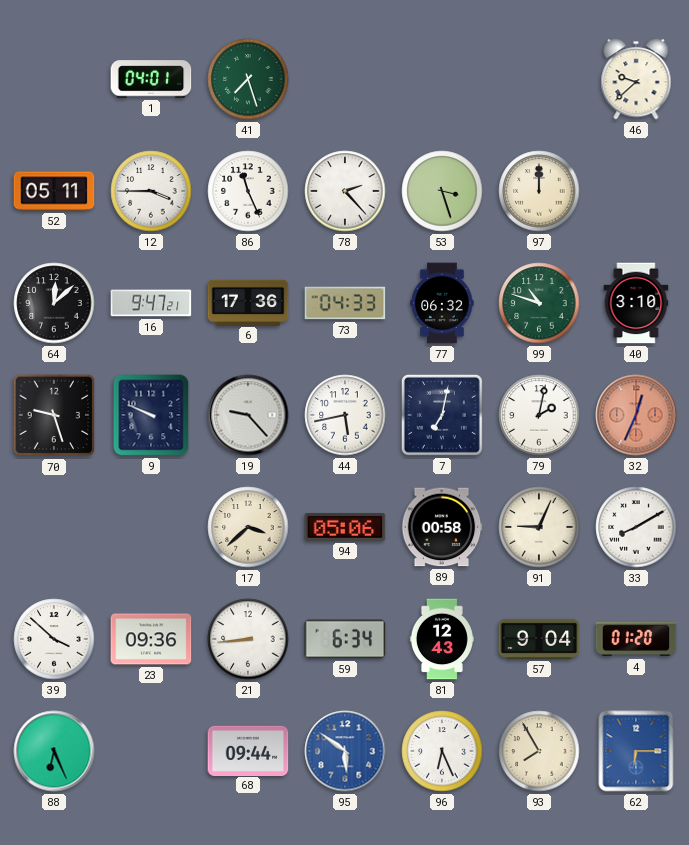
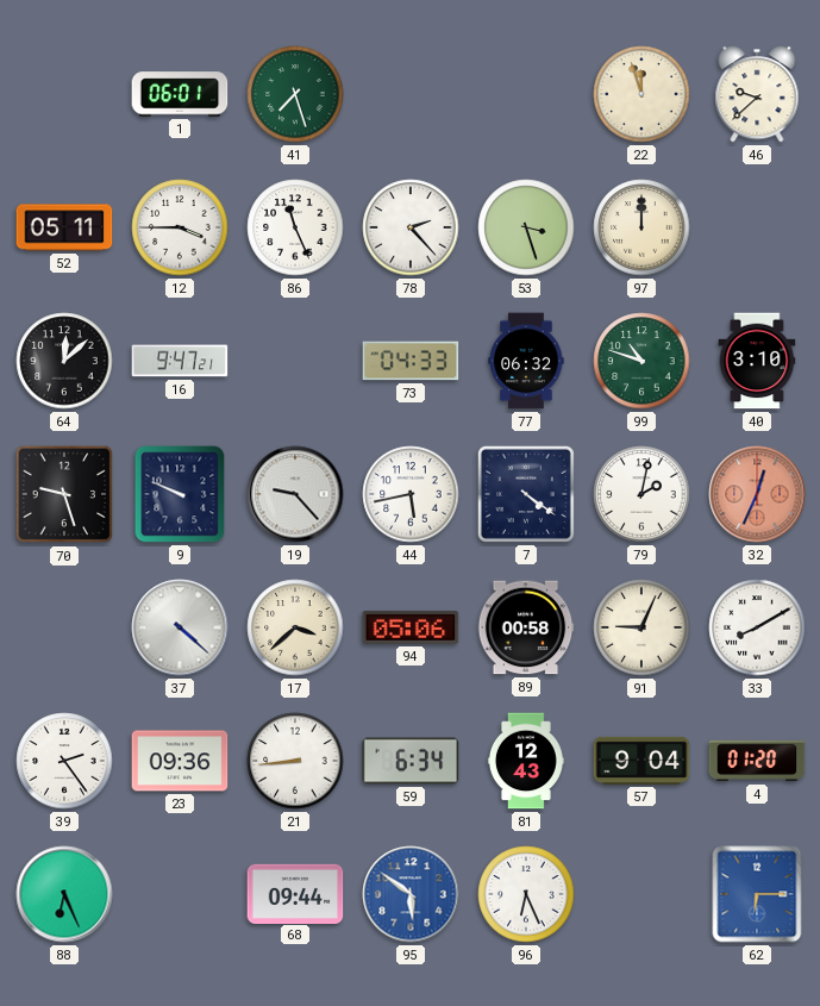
1: 04:01 -> 06:01 (180, 94)
22: none -> 11:57 (641, 94)
6: 17:36 -> none (248, 302)
7: 7:02 -> 4:21 (526, 494)
37: none -> 4:22 (180, 627)
39: 3:52 -> 2:24 (64, 761)
93: 7:55 -> none (539, 751)
